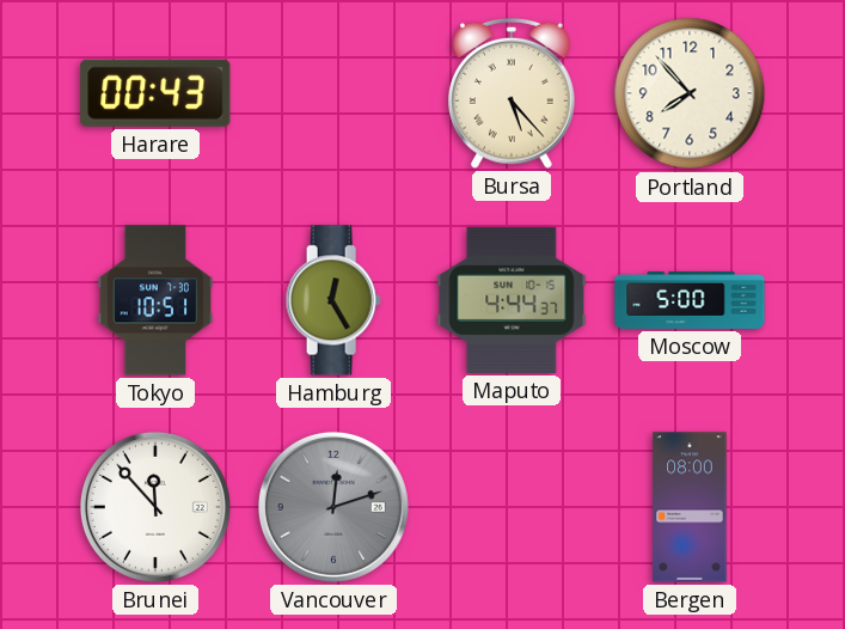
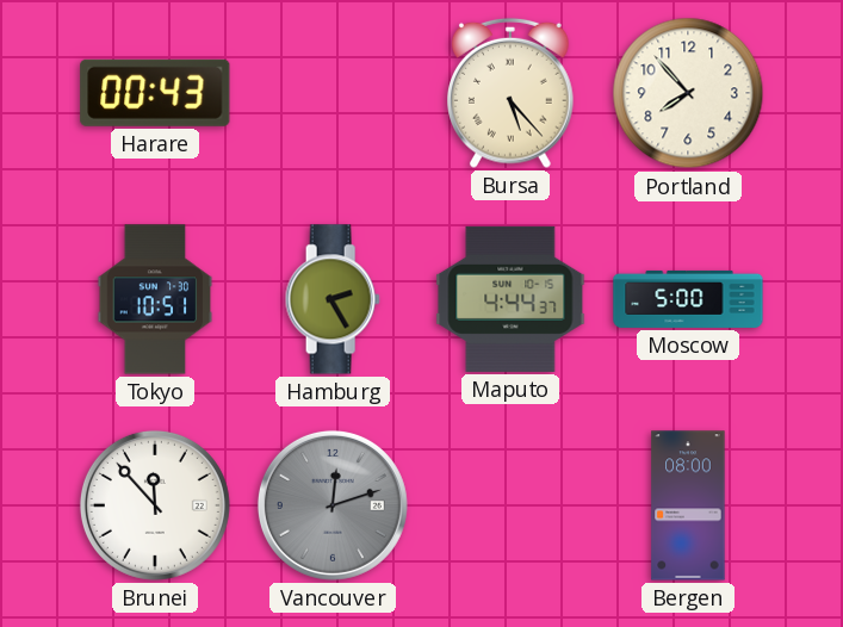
Hamburg: 12:25 -> 2:25 (333, 299)
